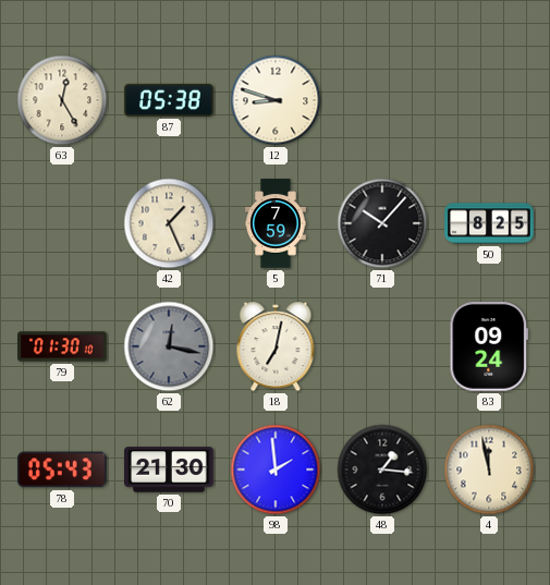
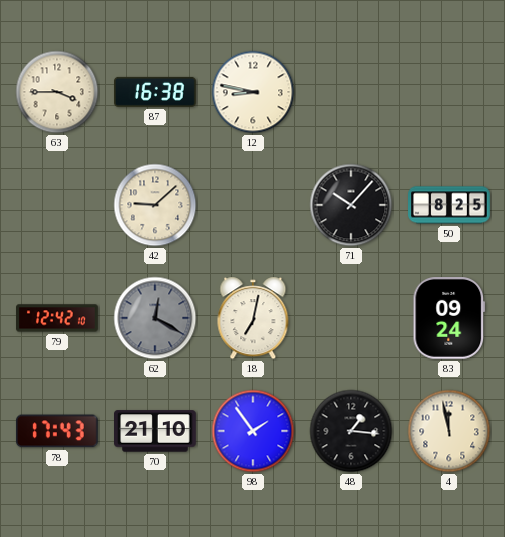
63: 12:25 -> 3:45 (57, 92)
87: 05:38 -> 16:38 (156, 92)
12: 8:48 -> 8:47 (253, 92)
42: 1:26 -> 9:08 (155, 205)
5: 7:59 -> none (276, 223)
79: 01:30 -> 12:42 (57, 318)
62: 12:17 -> 12:20 (155, 318)
78: 05:43 -> 17:43 (57, 431)
70: 21:30 -> 21:10 (156, 431)
98: 1:59 -> 1:54 (253, 431)
